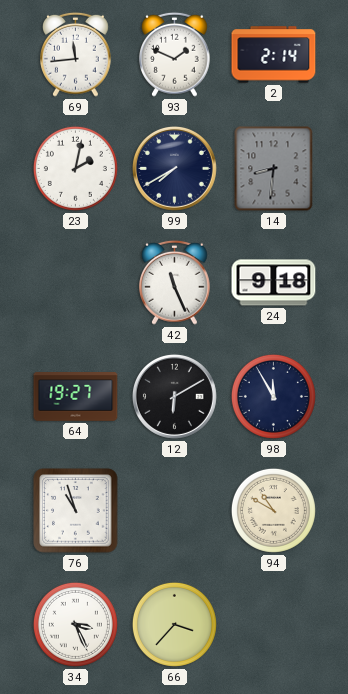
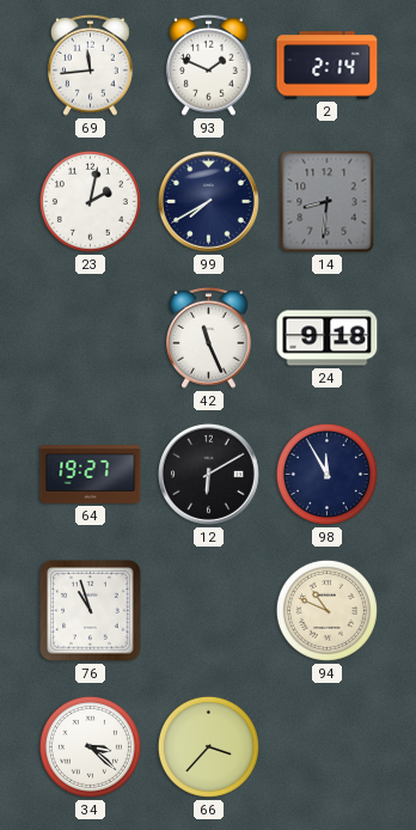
94: 10:50 -> 10:49 (326, 610)
34: 3:26 -> 3:22 (90, 746)
